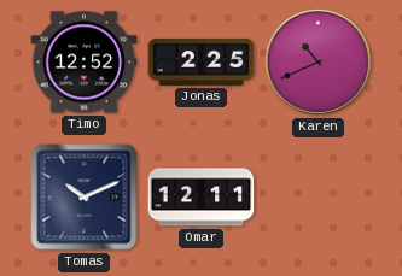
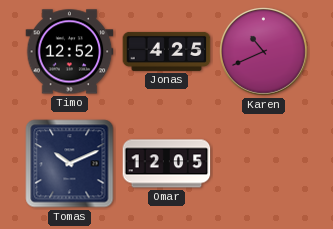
Jonas: 2:25 -> 4:25 (167, 51)
Omar: 12:11 -> 12:05 (167, 164)
